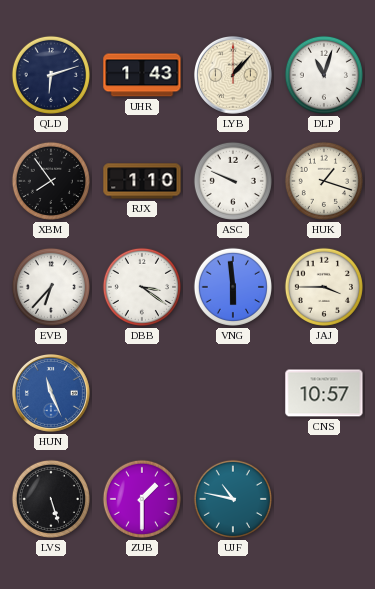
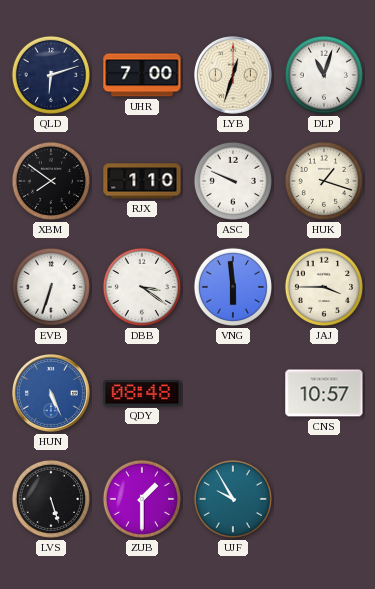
UHR: 1:43 -> 7:00 (142, 75)
LYB: 1:07 -> 12:33 (234, 76)
XBM: 7:54 -> 7:51 (51, 181)
EVB: 6:37 -> 6:33 (51, 287)
HUN: 11:26 -> 5:26 (52, 394)
QDY: none -> 08:48 (142, 393)
UJF: 10:47 -> 9:55 (233, 499)
